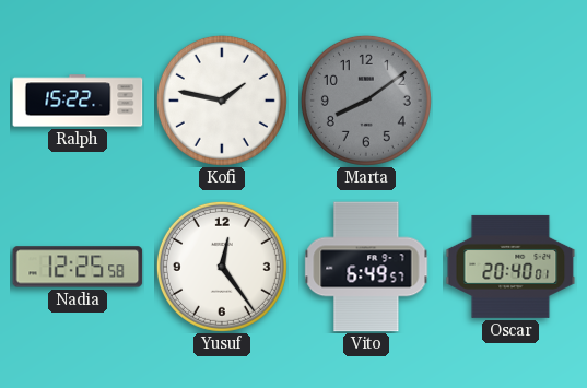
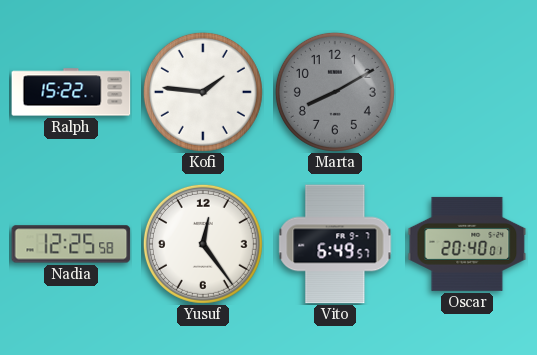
Kofi: 1:47 -> 1:46 (203, 92)
Marta: 8:09 -> 8:10 (335, 92)
